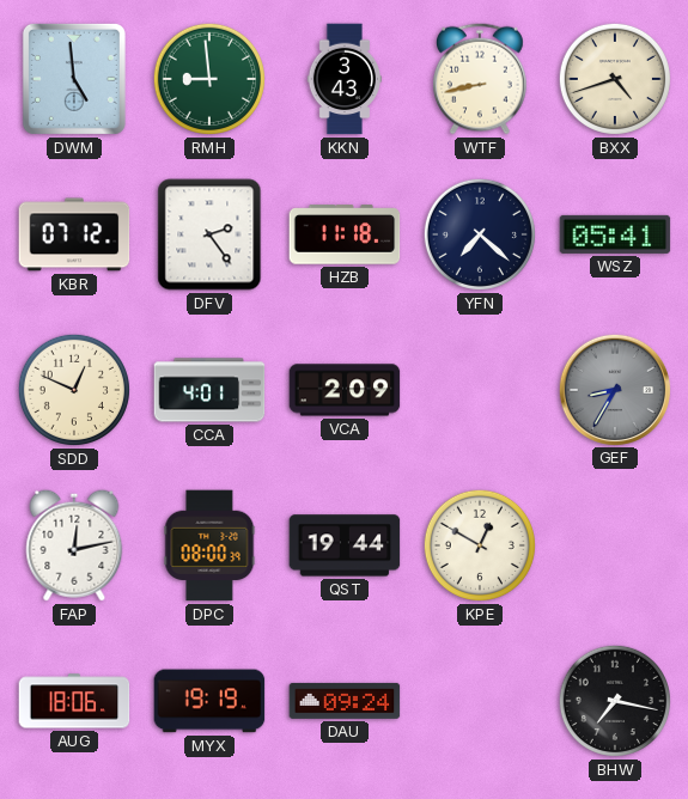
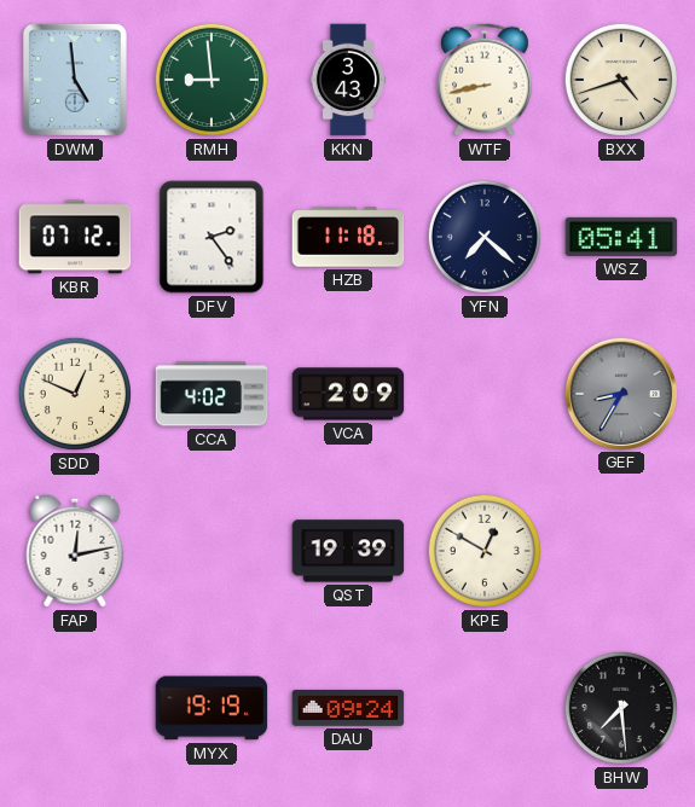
CCA: 4:01 -> 4:02 (212, 394)
DPC: 08:00 -> none (209, 545)
QST: 19:44 -> 19:39 (348, 551)
AUG: 18:06 -> none (74, 701)
BHW: 7:17 -> 7:29 (621, 708)
